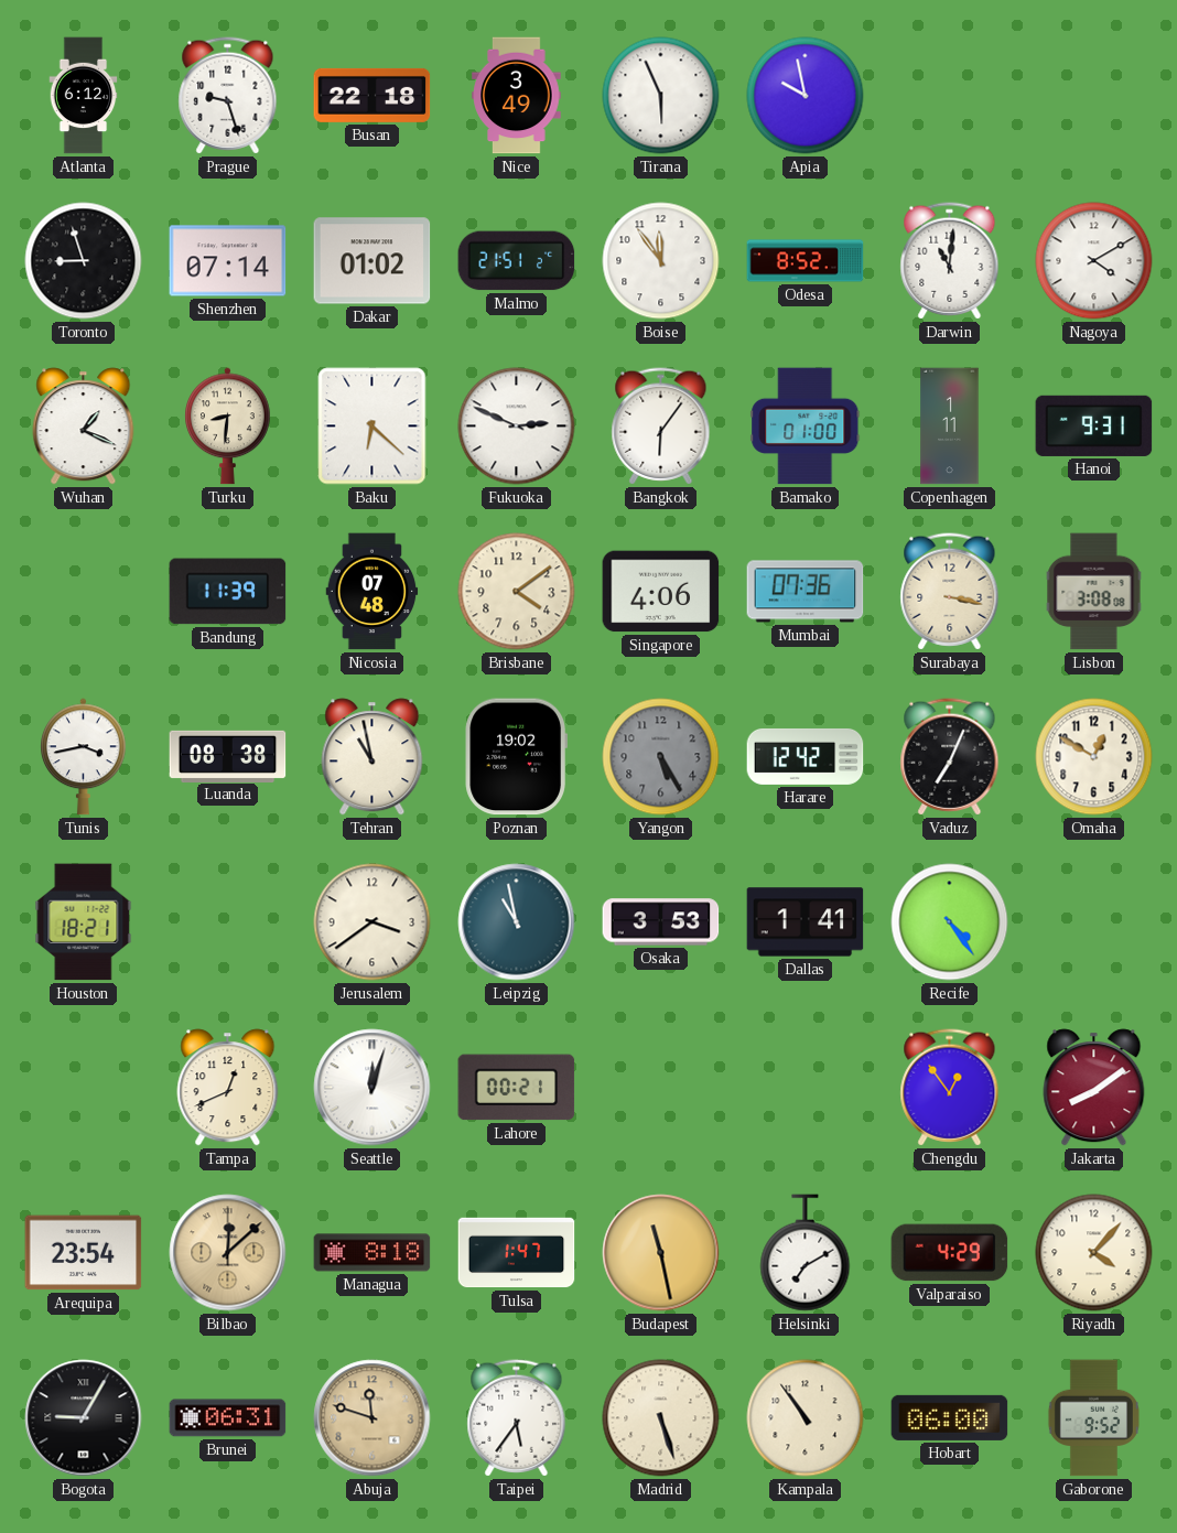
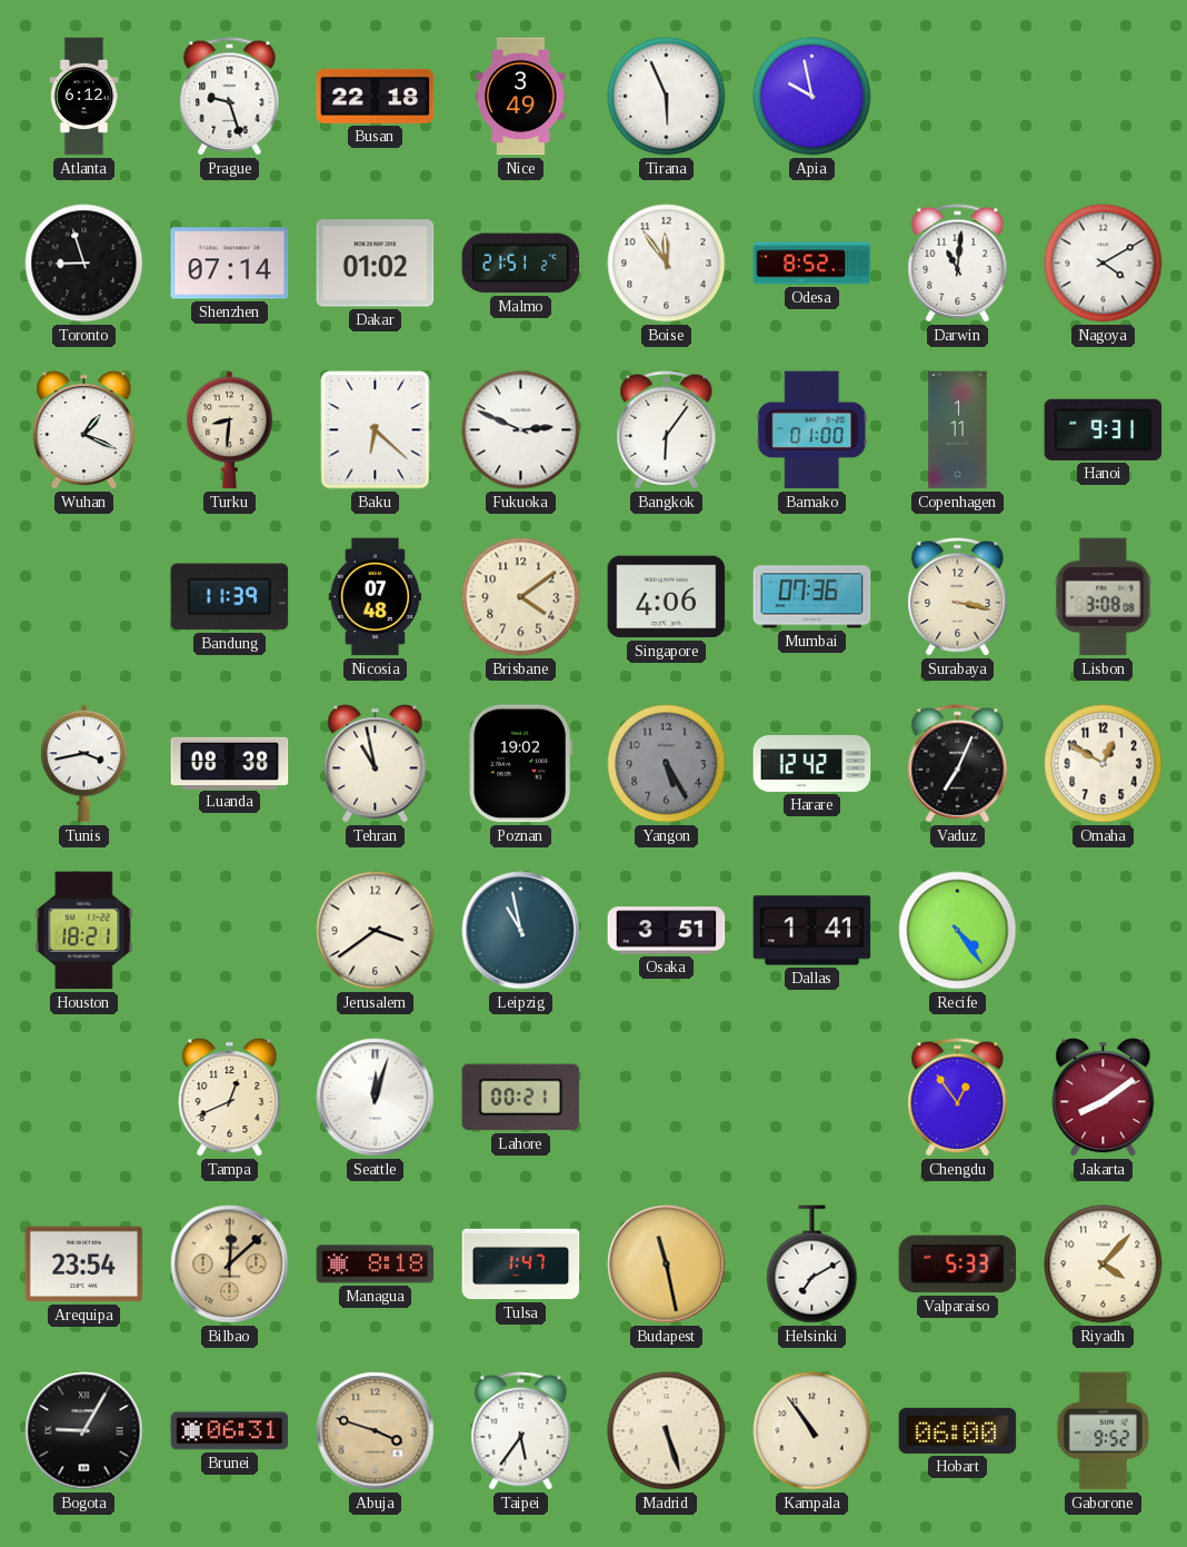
Osaka: 3:53 -> 3:51 (667, 931)
Valparaiso: 4:29 -> 5:33 (958, 1265)
Abuja: 11:48 -> 3:48 (376, 1431)
